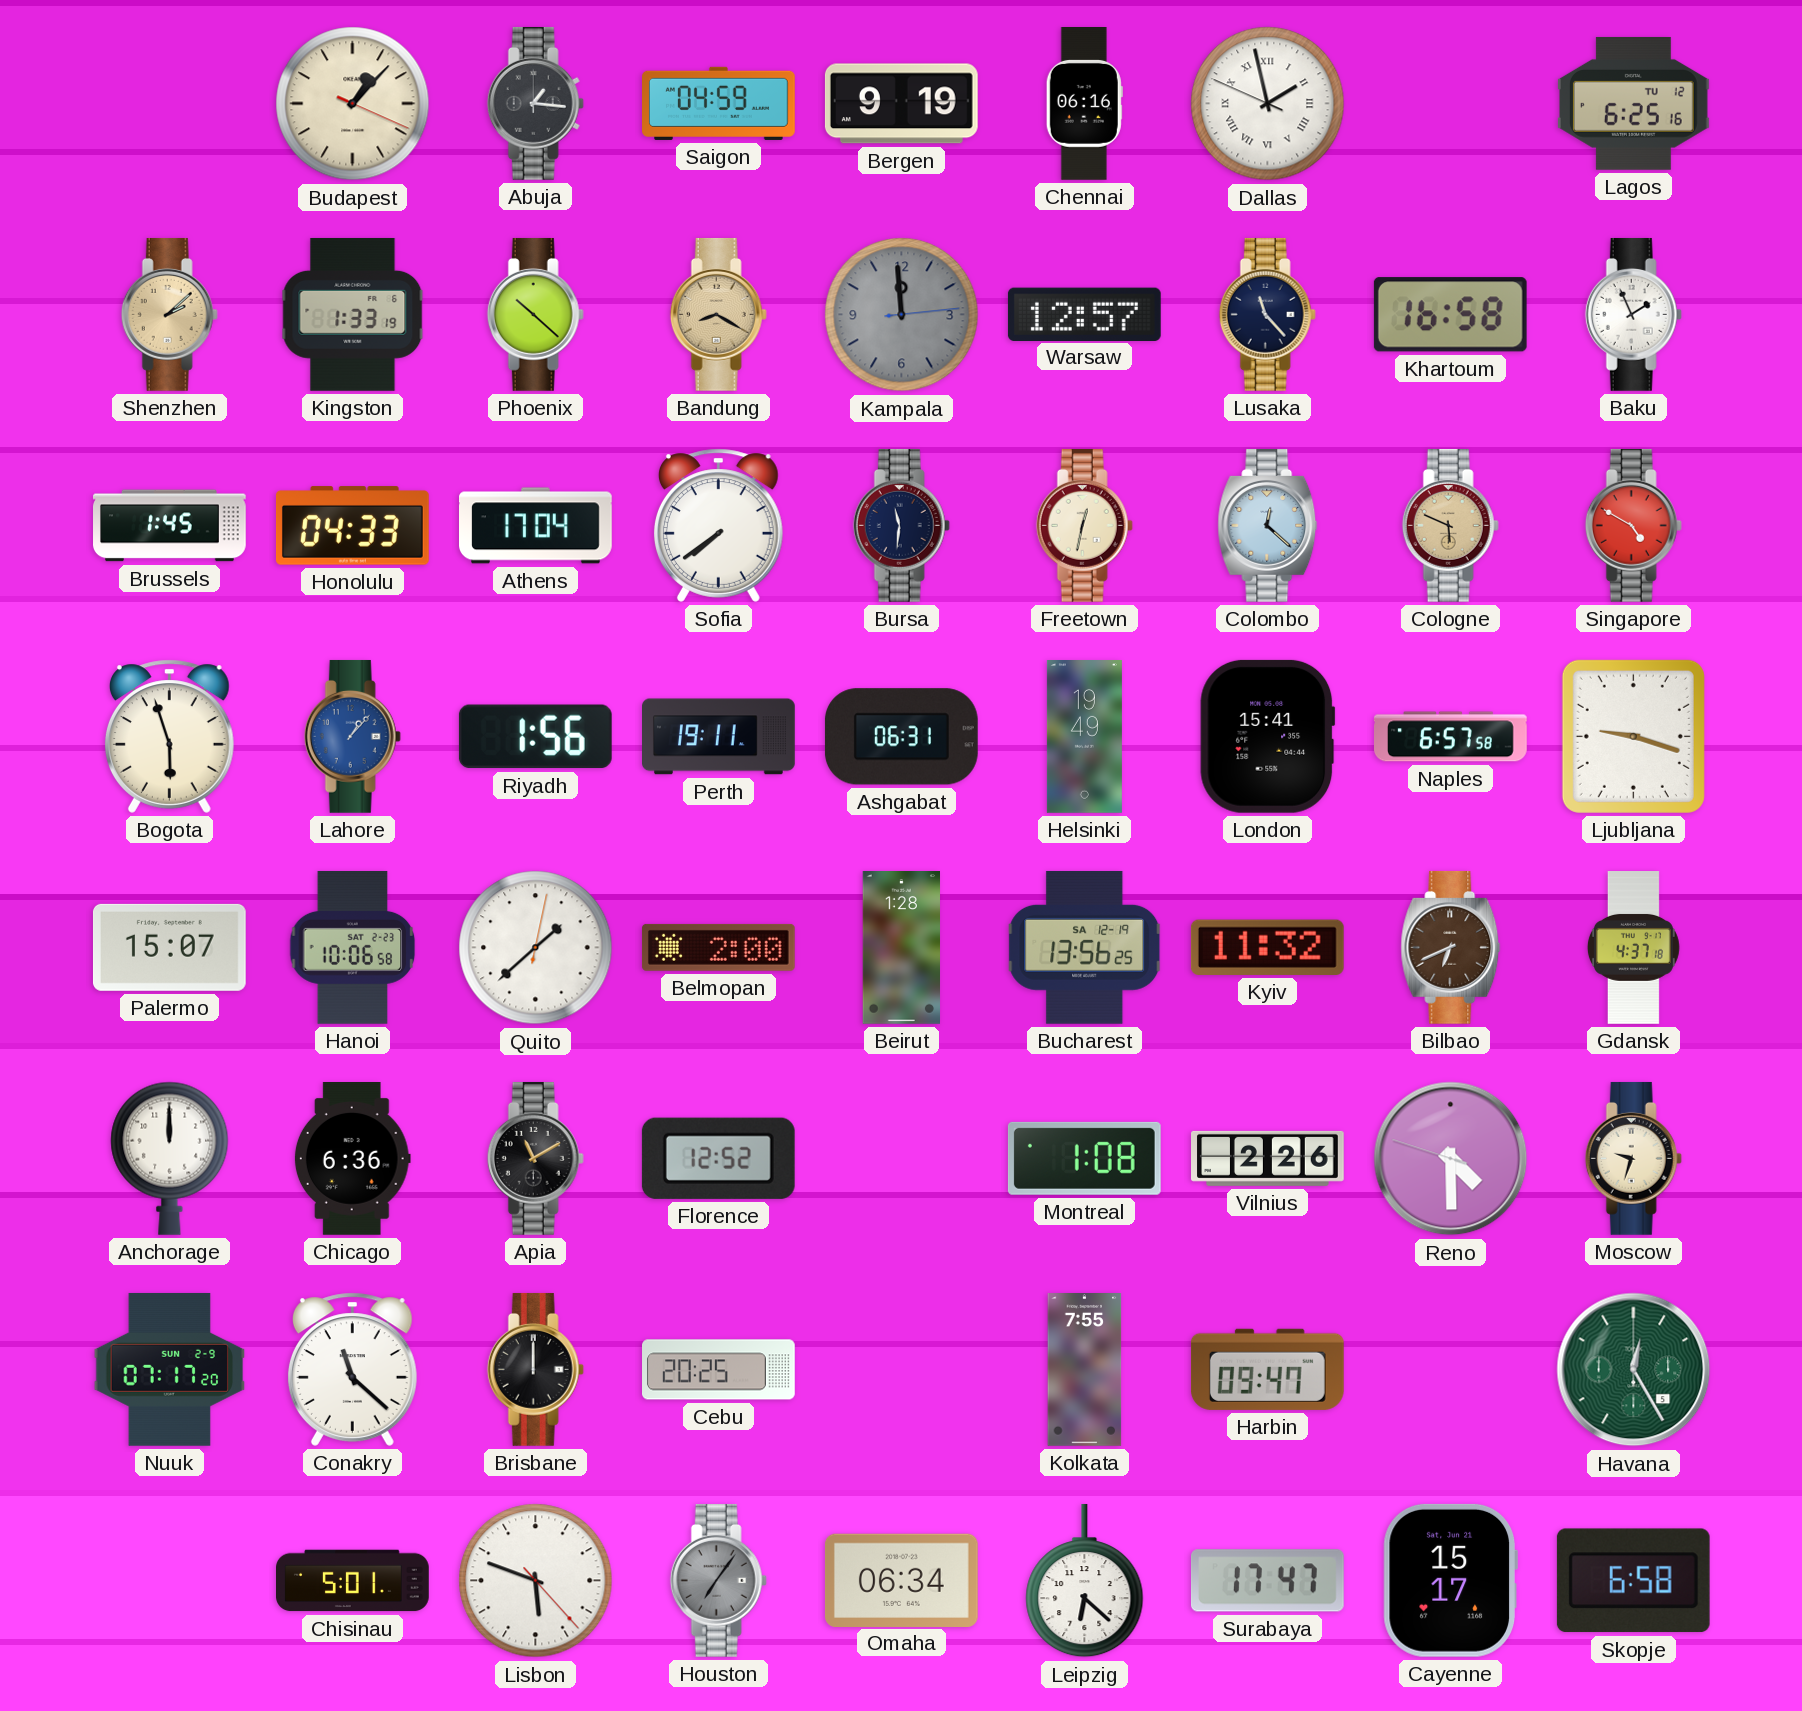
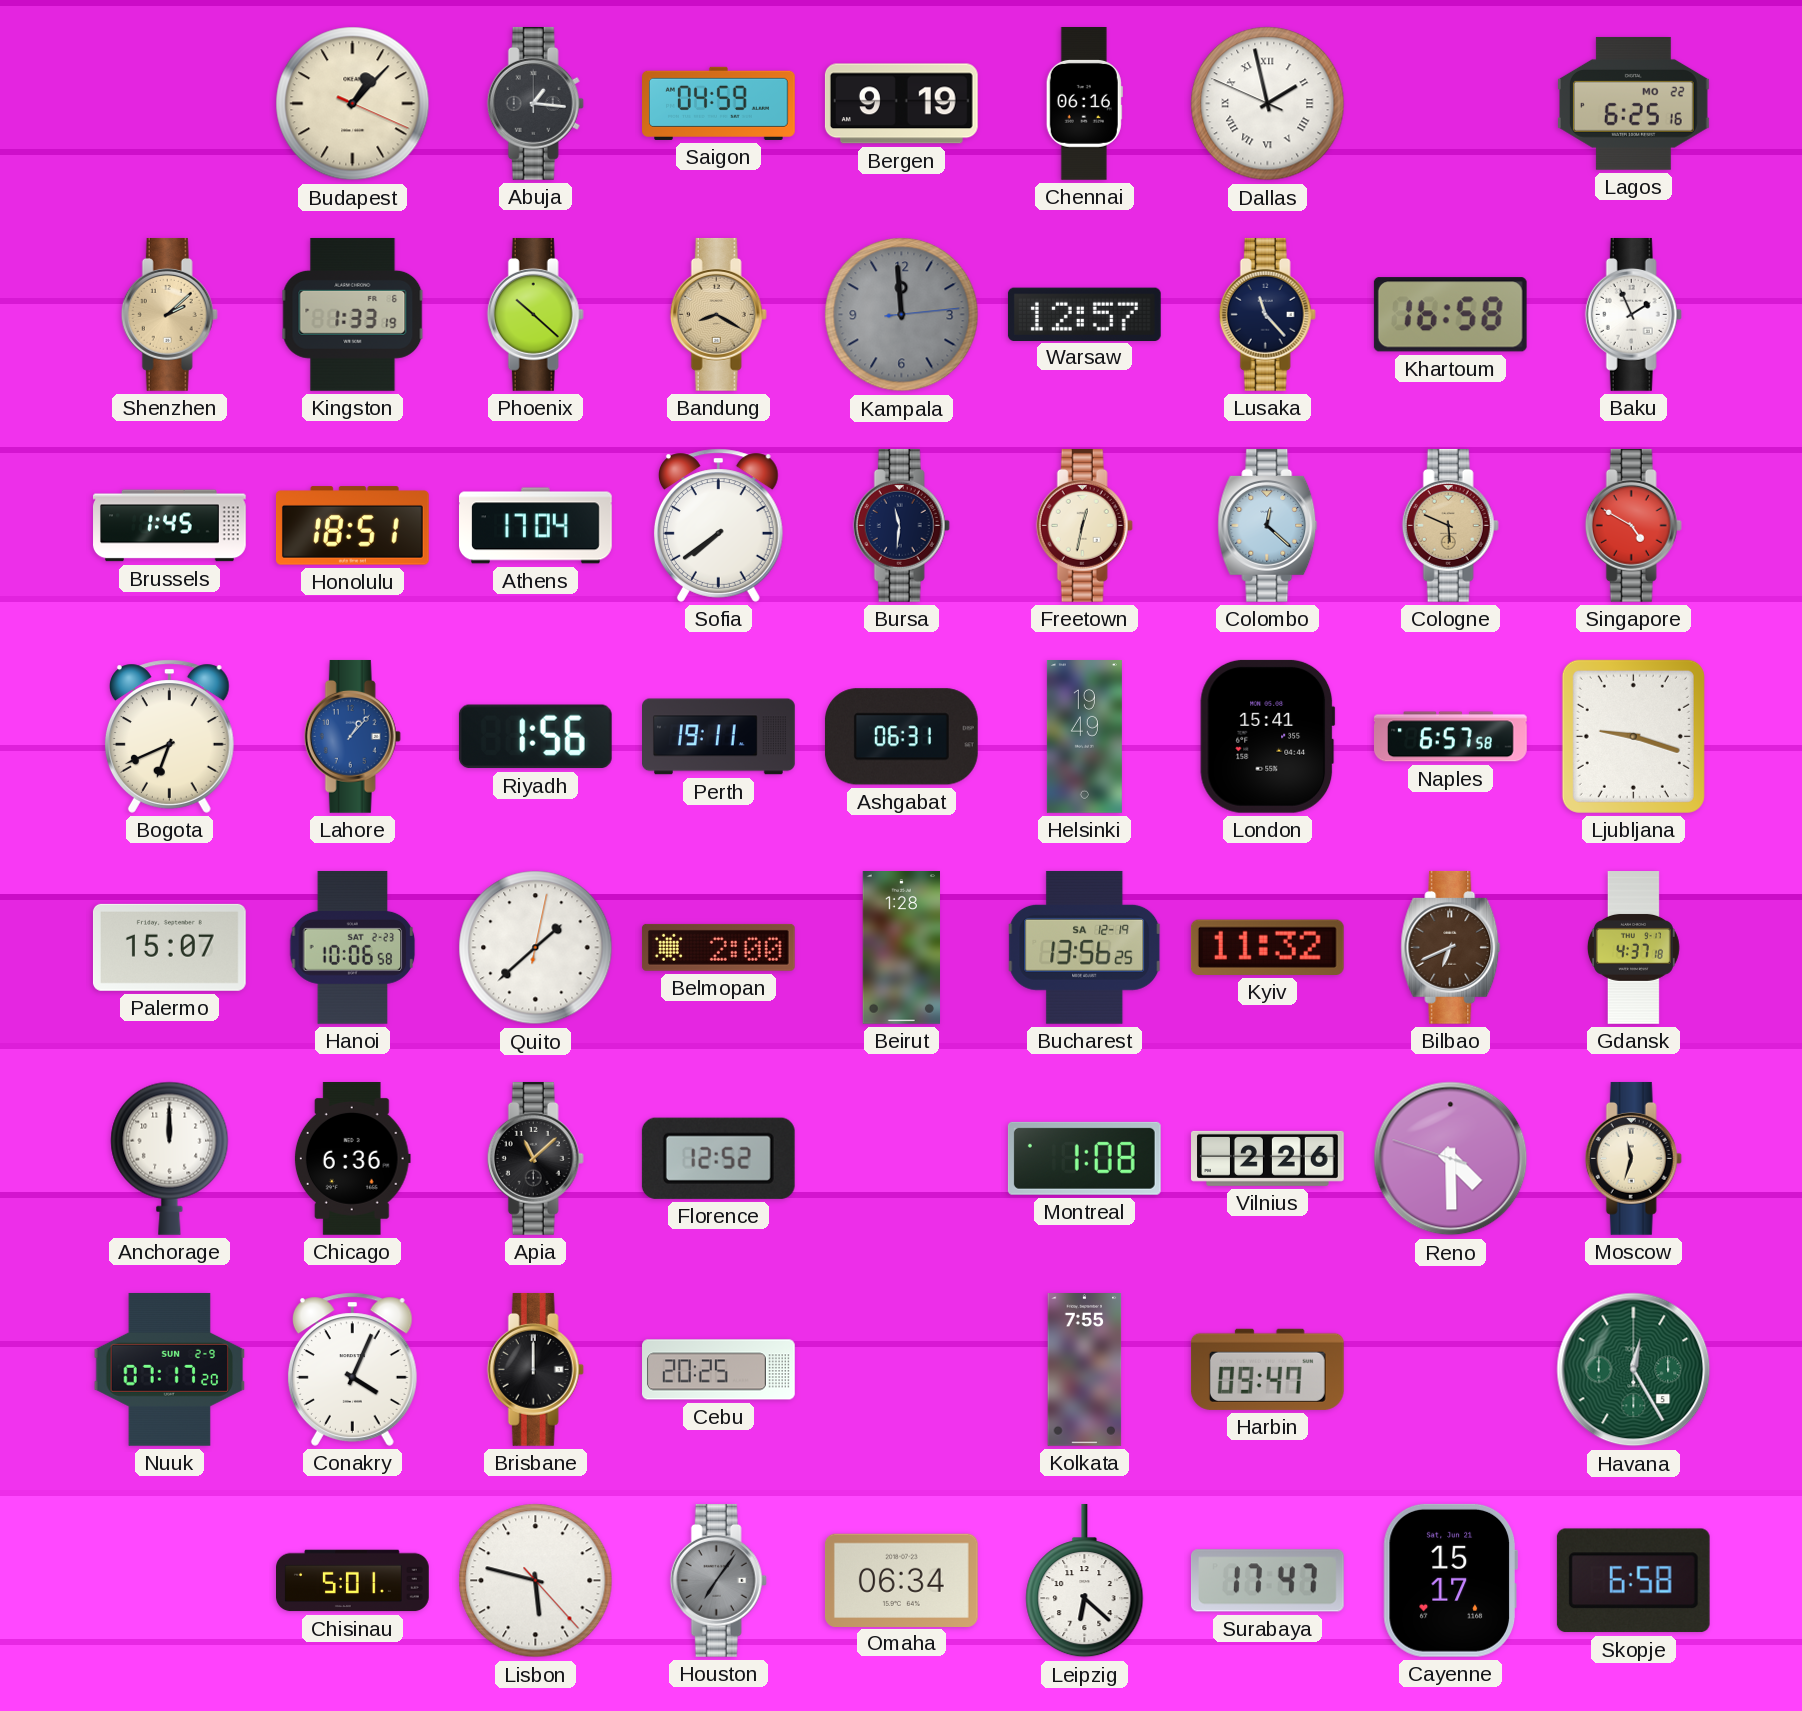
Lagos date: TU 12 -> MO 22 (1633, 103)
Honolulu: 04:33 -> 18:51 (352, 526)
Bogota: 5:57 -> 6:41 (169, 736)
Apia: 11:10 -> 11:08 (535, 1158)
Moscow: 9:33 -> 11:33 (1633, 1158)
Conakry: 11:22 -> 4:04 (352, 1369)
Lisbon: 5:48 -> 5:47 (536, 1581)
